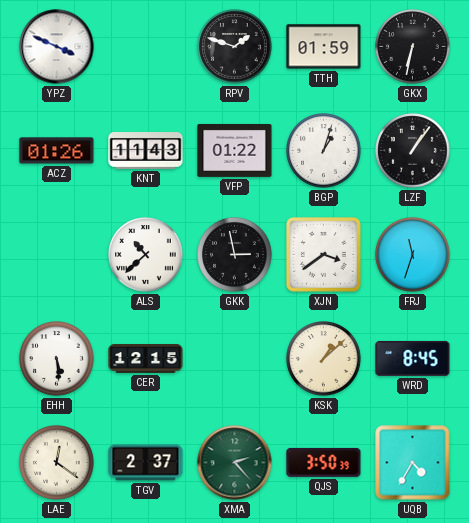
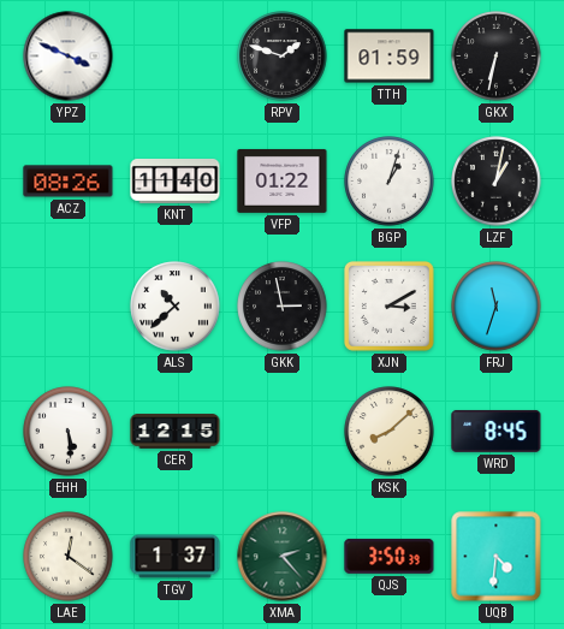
ACZ: 01:26 -> 08:26 (69, 182)
KNT: 11:43 -> 11:40 (176, 182)
LZF: 1:06 -> 1:02 (497, 182)
XJN: 3:39 -> 3:10 (388, 305)
KSK: 1:08 -> 8:08 (390, 432)
TGV: 2:37 -> 1:37 (176, 557)
UQB: 4:35 -> 4:31 (497, 557)
